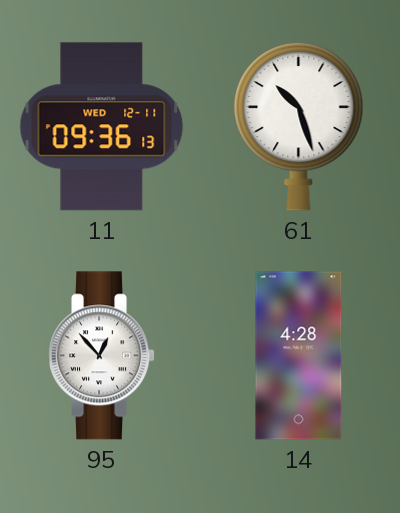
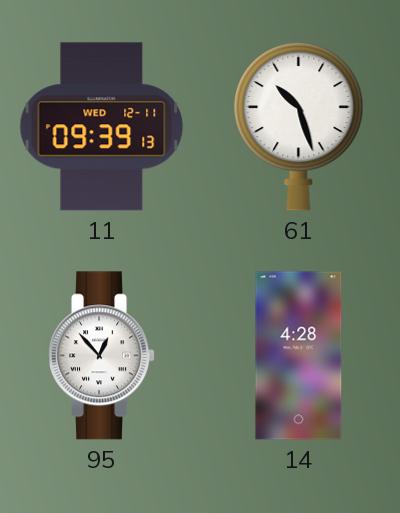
11: 09:36 -> 09:39 (102, 127)
